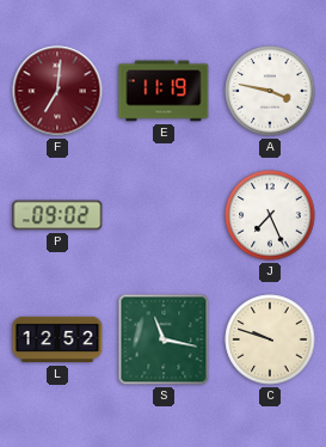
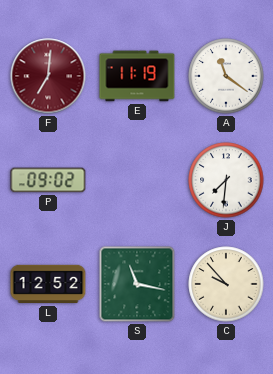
A: 3:47 -> 11:21 (226, 76)
J: 7:26 -> 7:31 (226, 180)
C: 9:48 -> 9:53 (226, 284)
